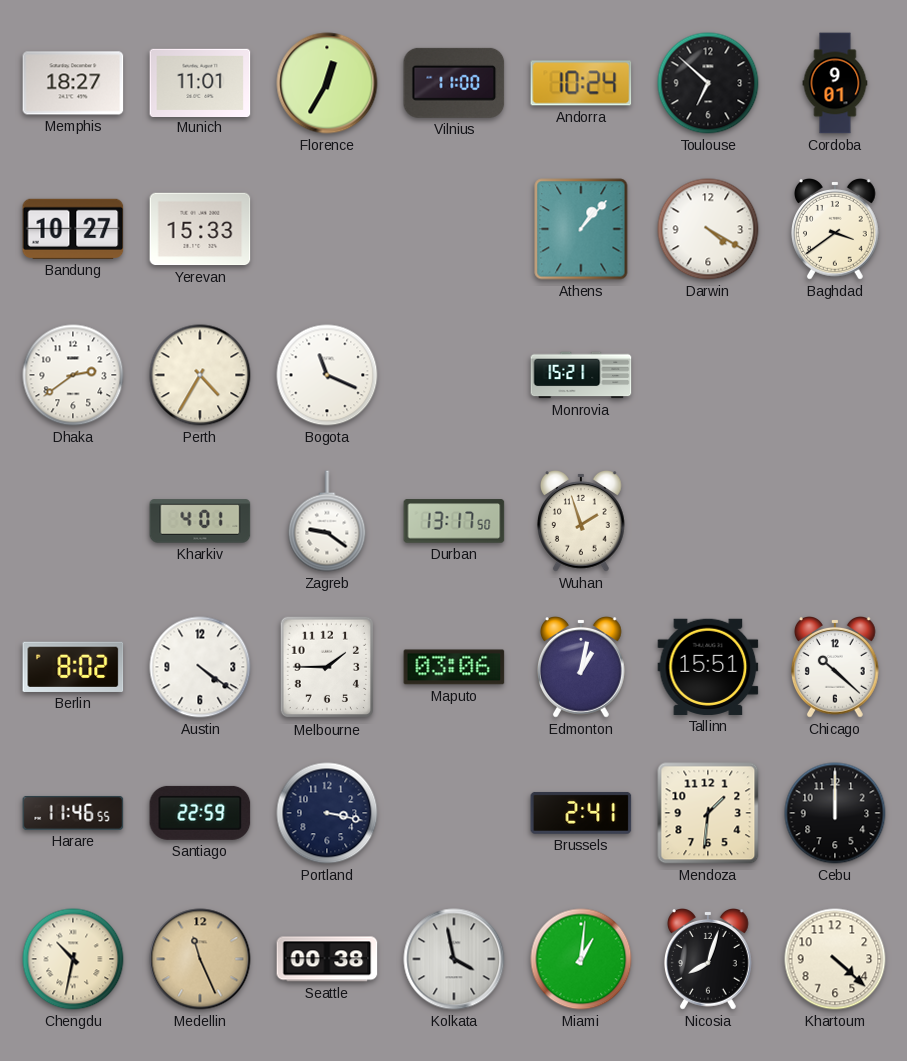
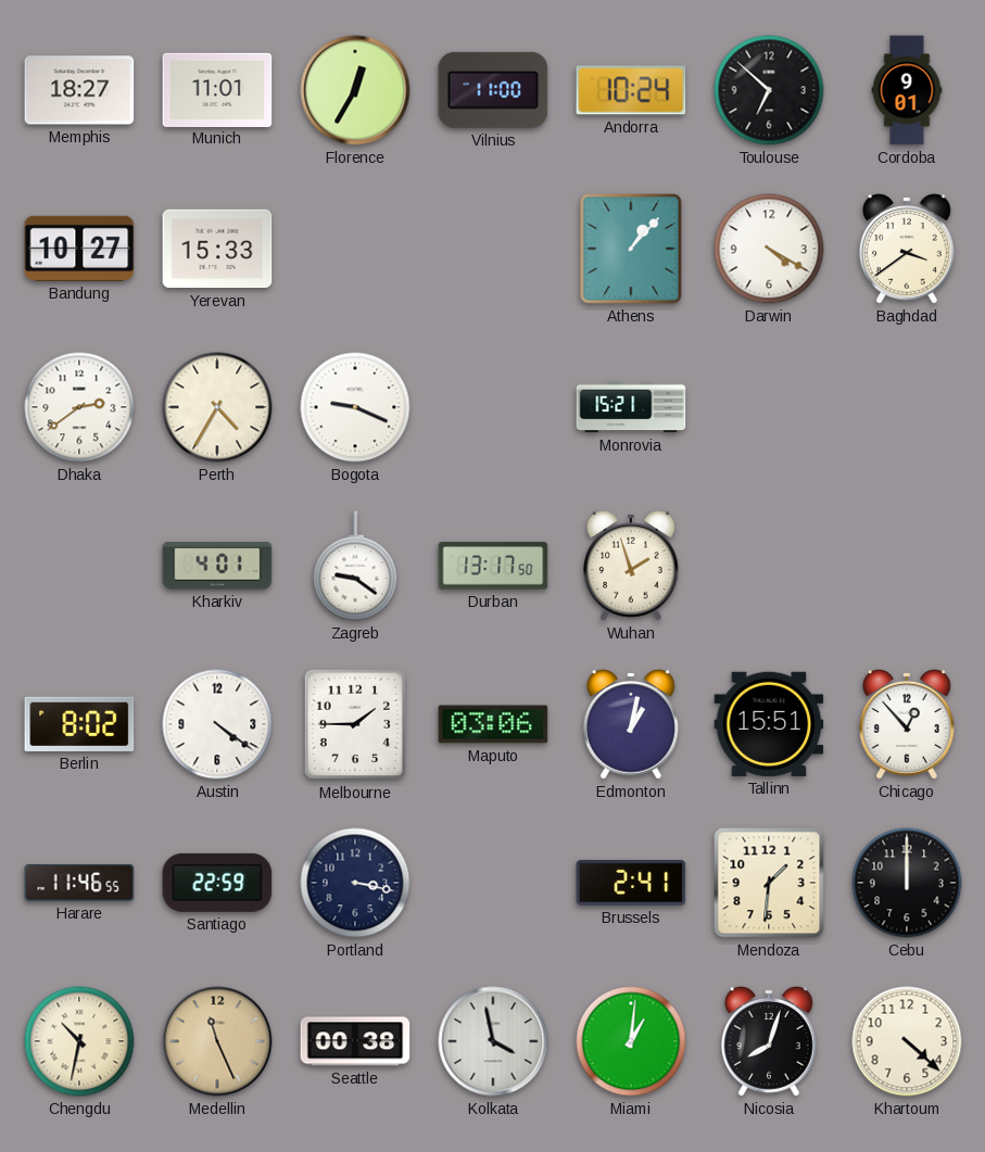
Bogota: 11:19 -> 9:19 (355, 407)
Chicago: 10:22 -> 12:53 (908, 725)
